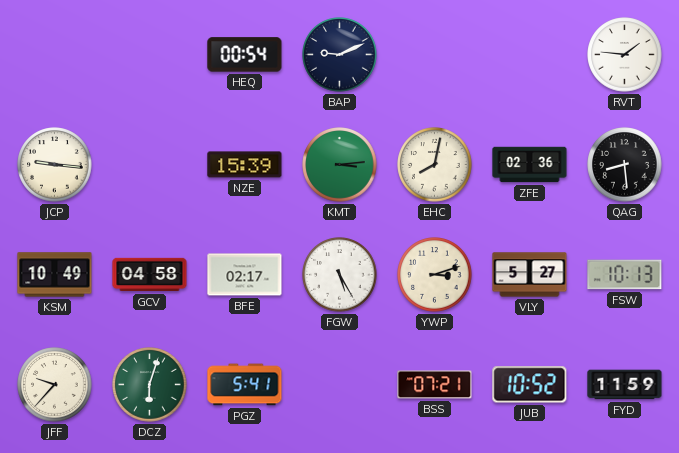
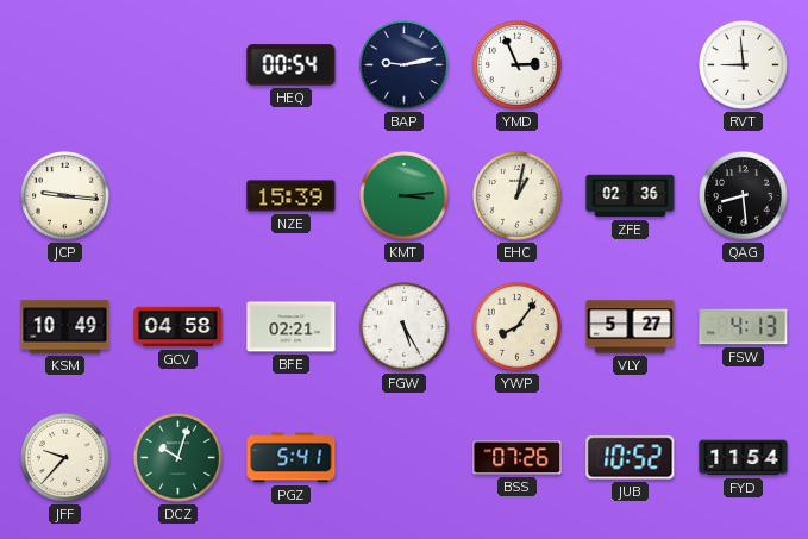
BAP: 9:11 -> 9:13 (405, 65)
YMD: none -> 2:56 (518, 65)
RVT: 1:46 -> 8:59 (744, 65)
EHC: 8:02 -> 1:02 (518, 196)
BFE: 02:17 -> 02:21 (292, 327)
YWP: 3:12 -> 8:06 (518, 327)
FSW: 10:13 -> 4:13 (744, 327)
DCZ: 6:03 -> 10:03 (178, 458)
BSS: 07:21 -> 07:26 (518, 458)
FYD: 11:59 -> 11:54 (744, 458)
